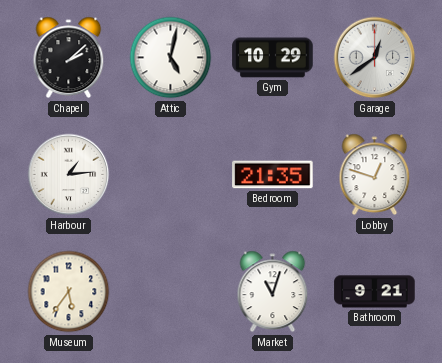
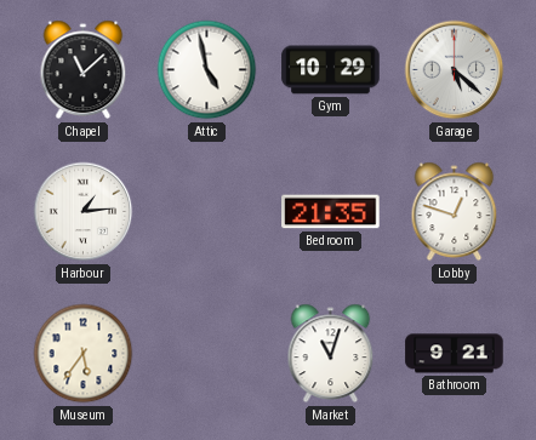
Chapel: 2:08 -> 11:08 (84, 70)
Attic: 5:02 -> 4:58 (207, 70)
Garage: 12:39 -> 5:22 (455, 70)
